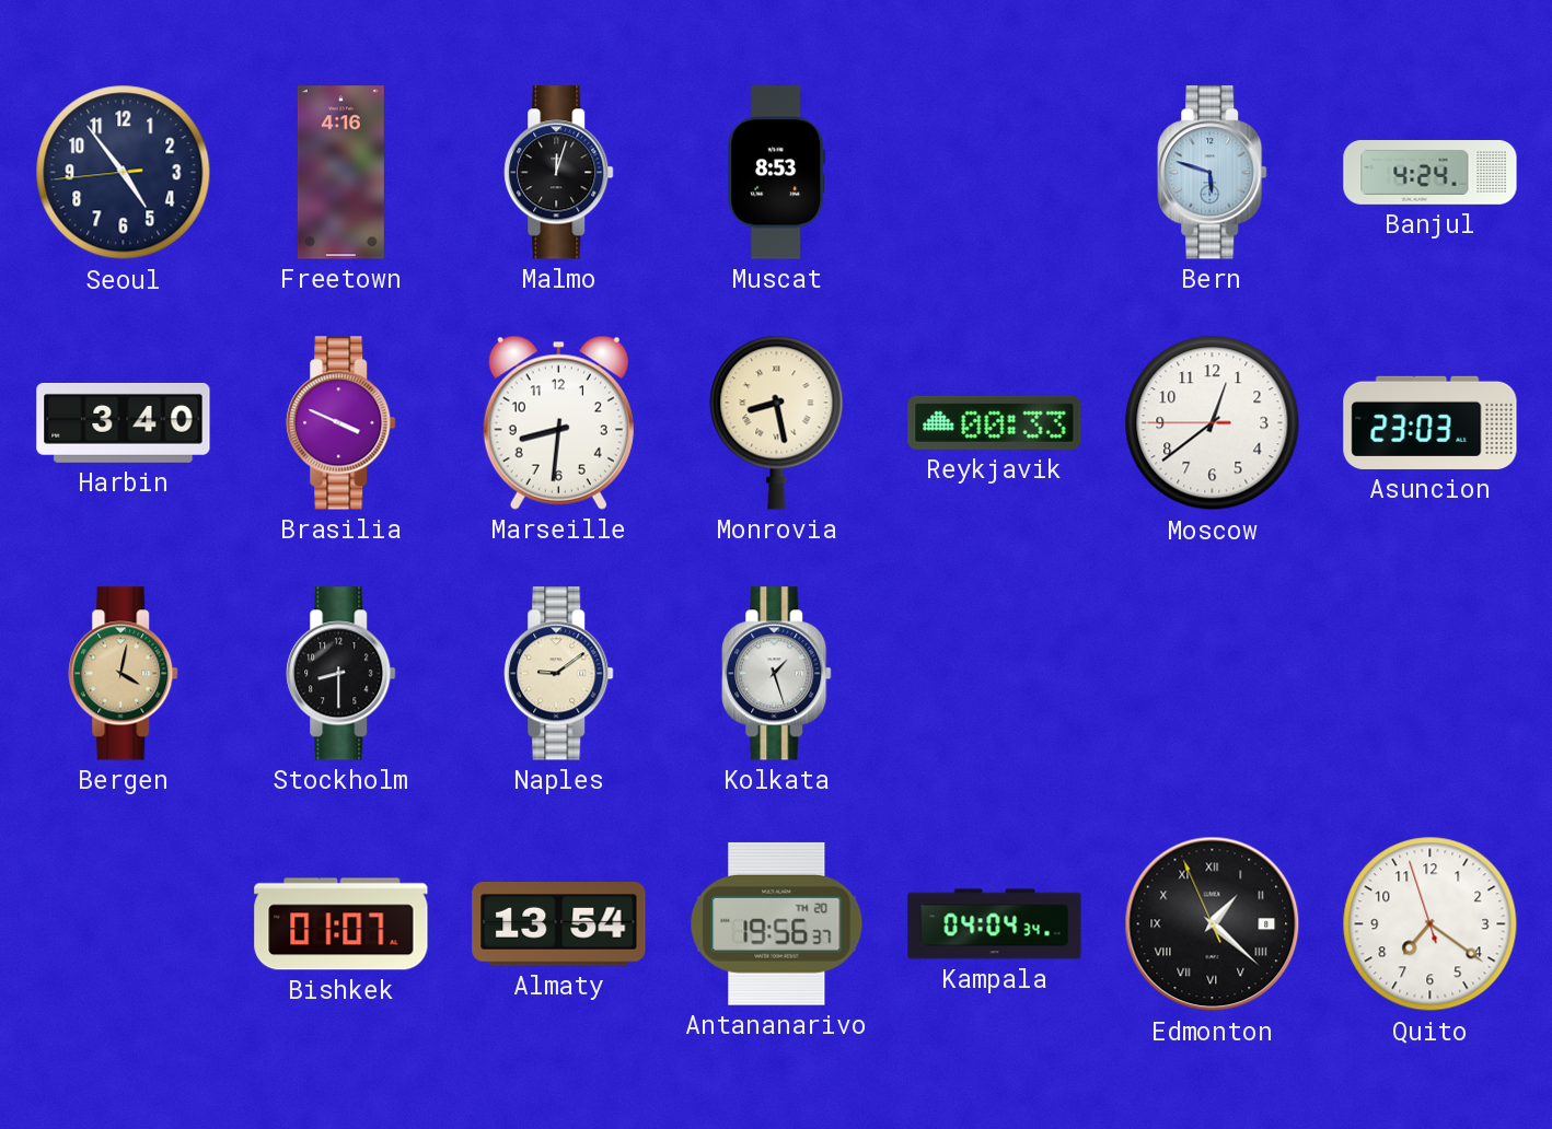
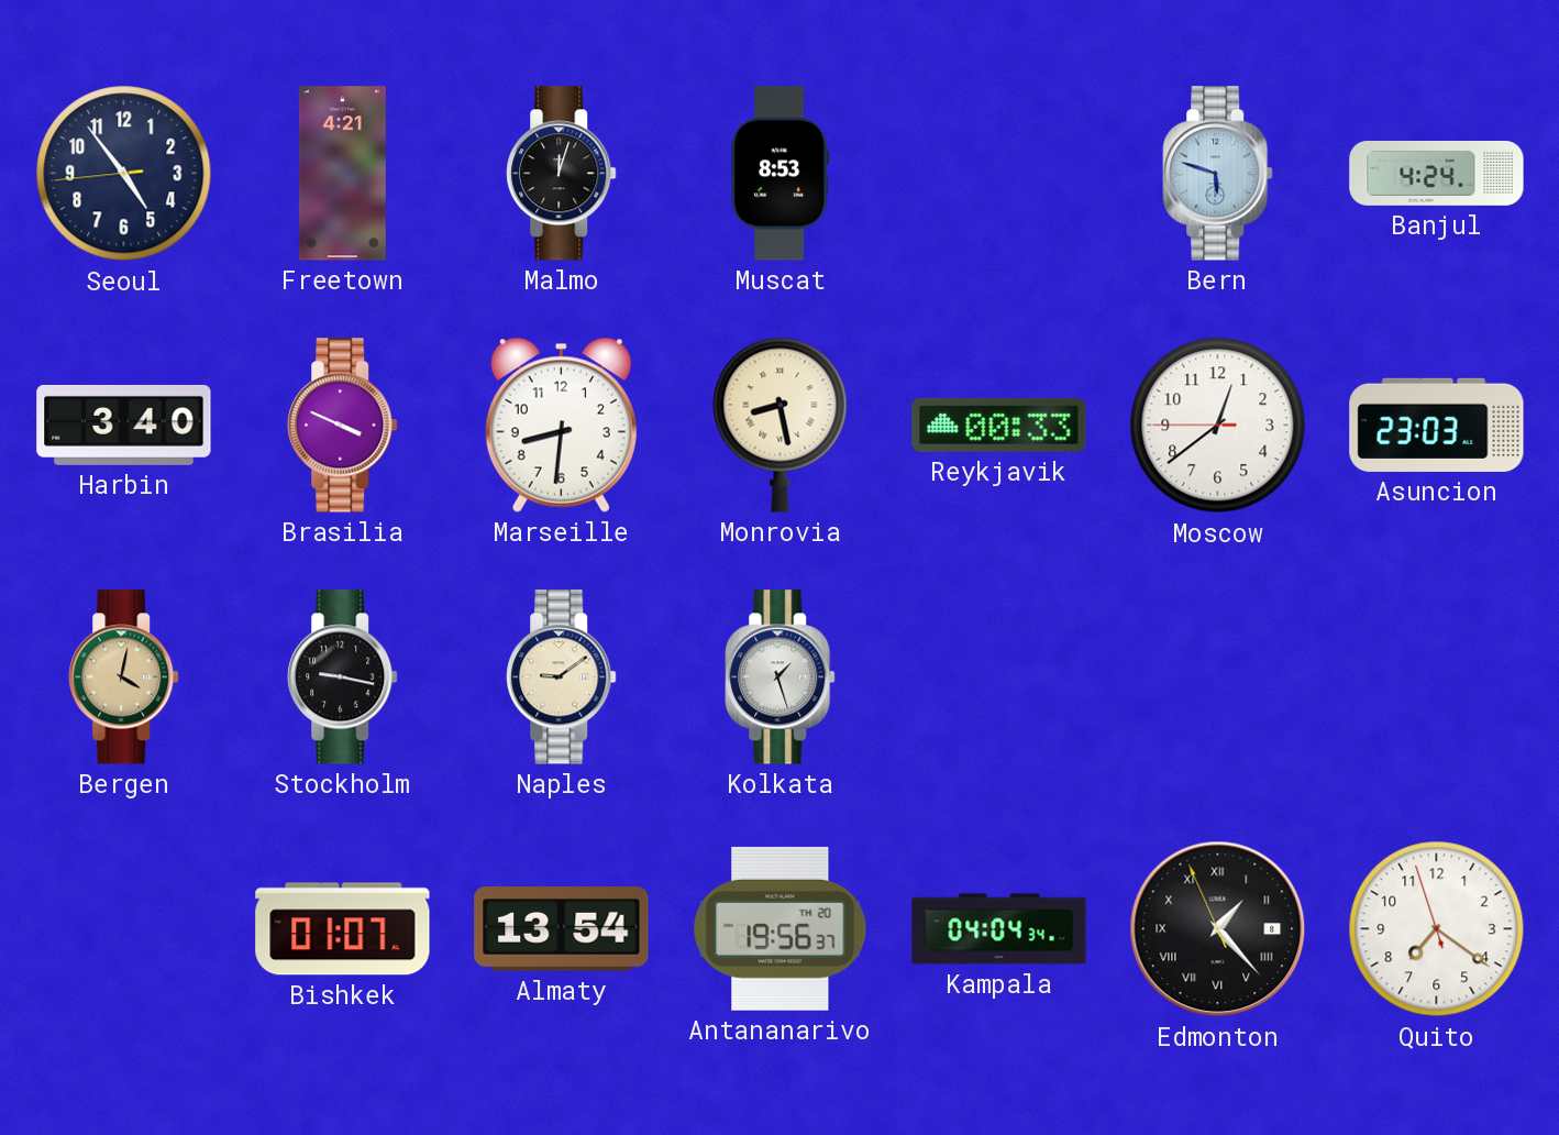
Freetown: 4:16 -> 4:21 (342, 174)
Stockholm: 8:30 -> 9:17 (343, 677)
Edmonton: 1:21 -> 1:22 (1218, 929)
